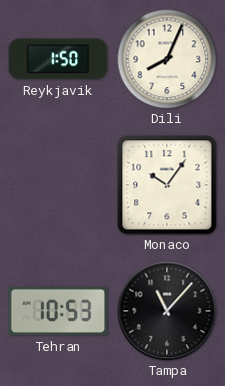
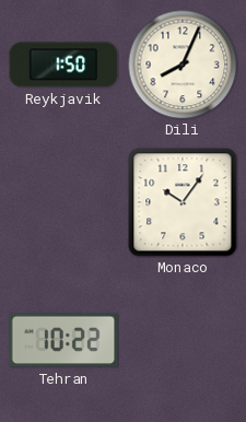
Tehran: 10:53 -> 10:22 (63, 340)
Tampa: 11:07 -> none (167, 311)
